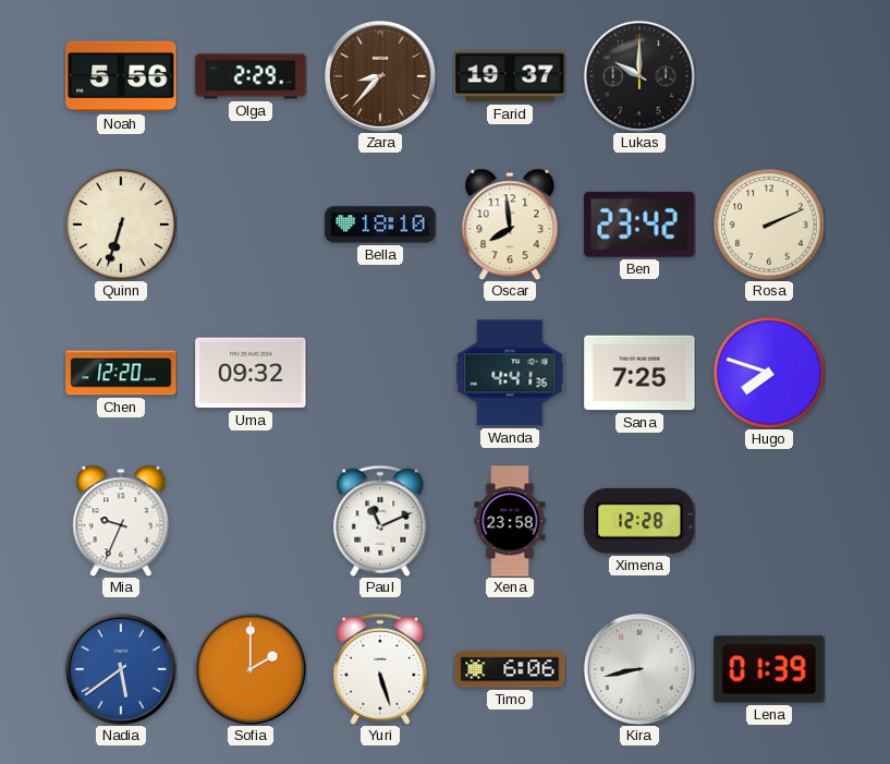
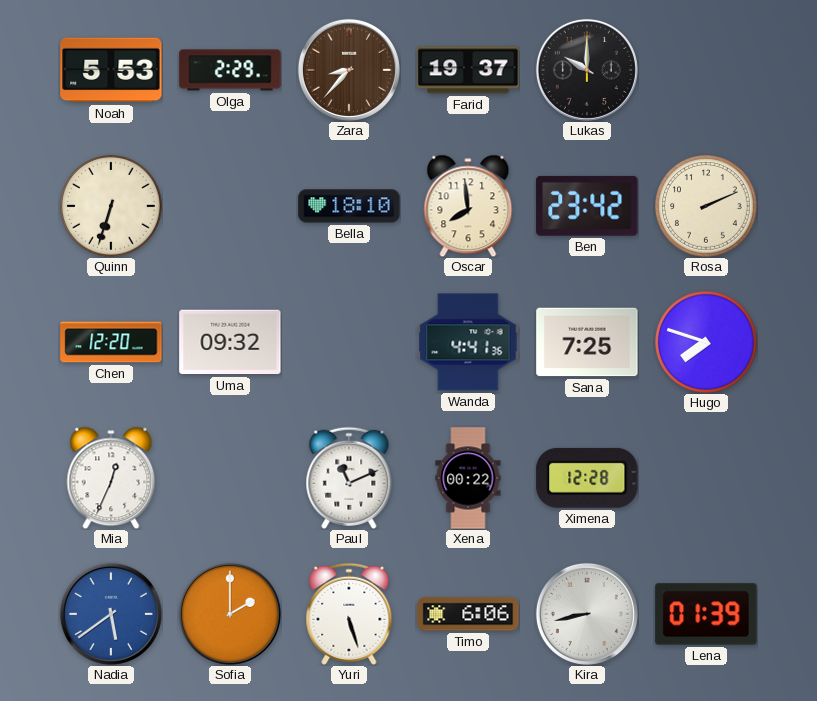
Noah: 5:56 -> 5:53 (111, 70)
Mia: 9:34 -> 12:34 (111, 478)
Xena: 23:58 -> 00:22 (468, 478)
